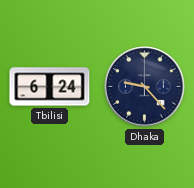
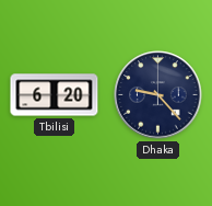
Tbilisi: 6:24 -> 6:20 (55, 95)
